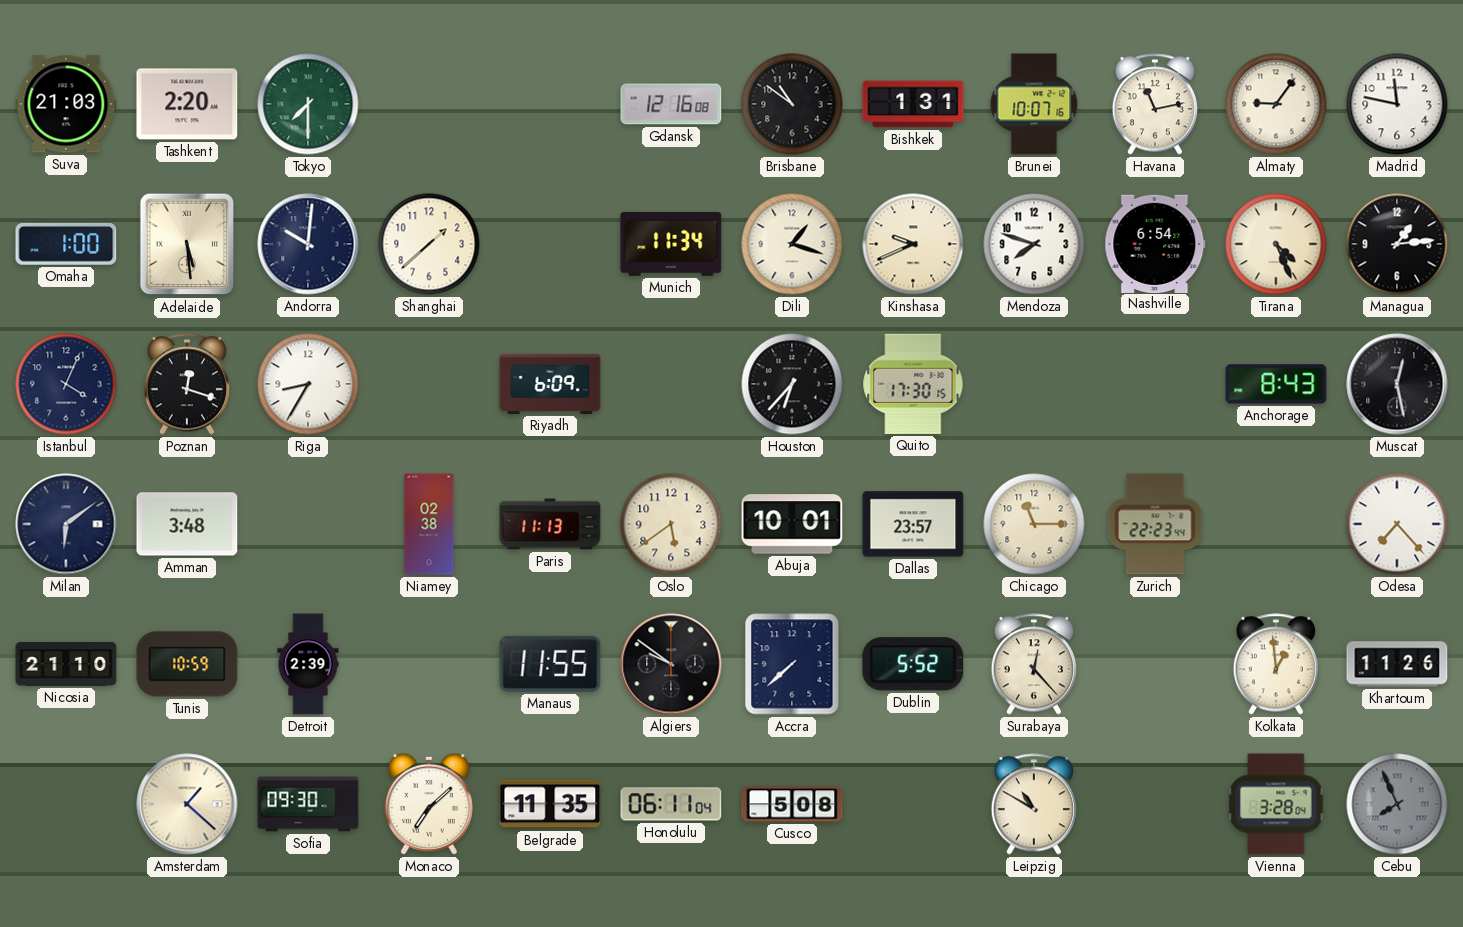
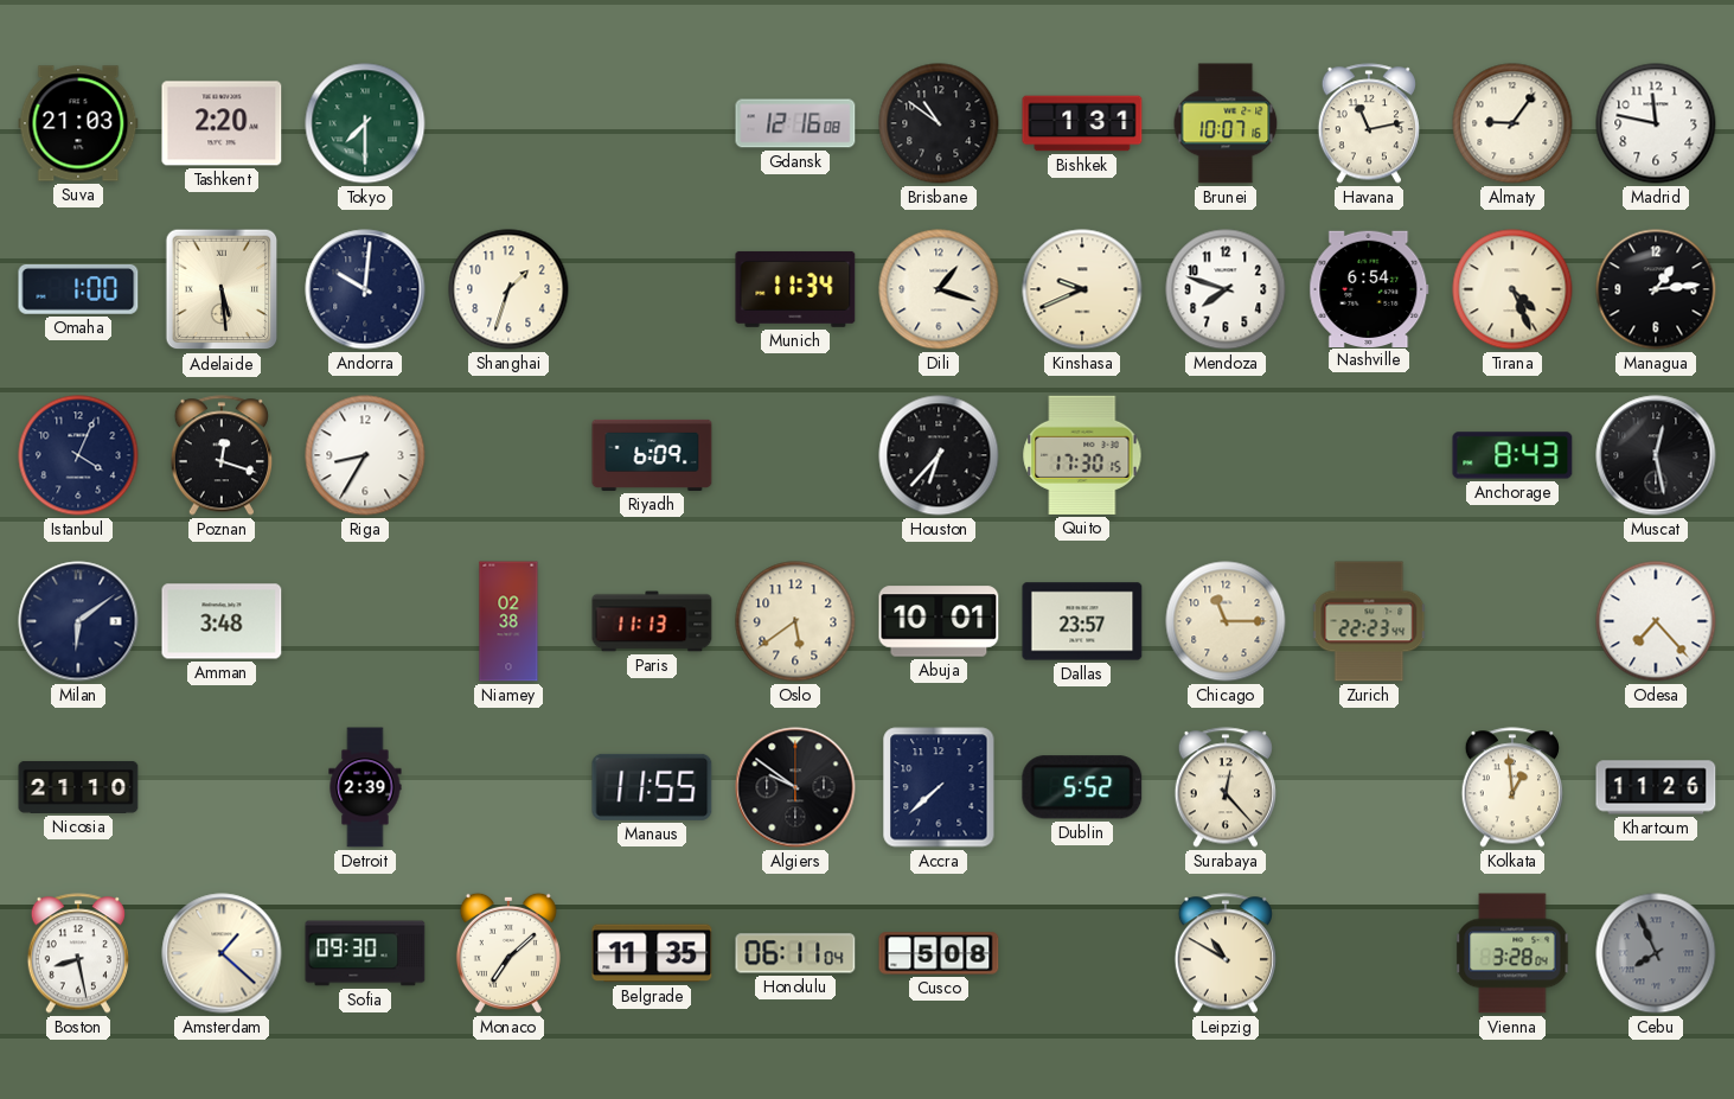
Shanghai: 1:38 -> 1:33 (508, 289)
Tunis: 10:59 -> none (187, 664)
Boston: none -> 8:28 (77, 953)
